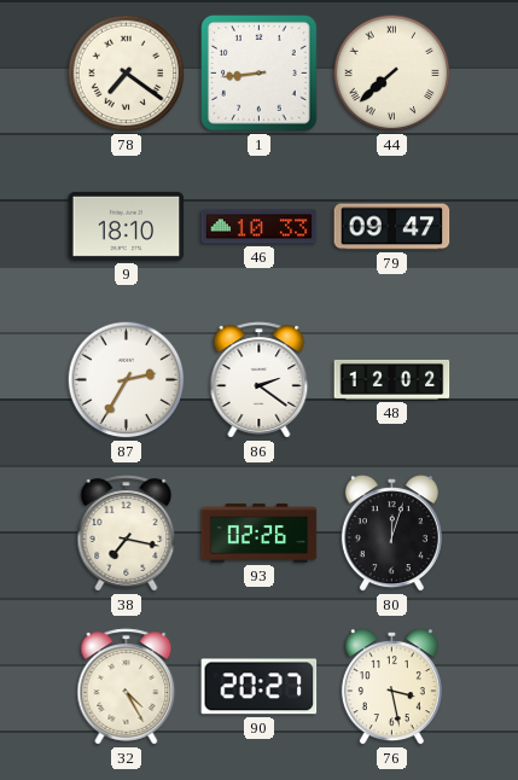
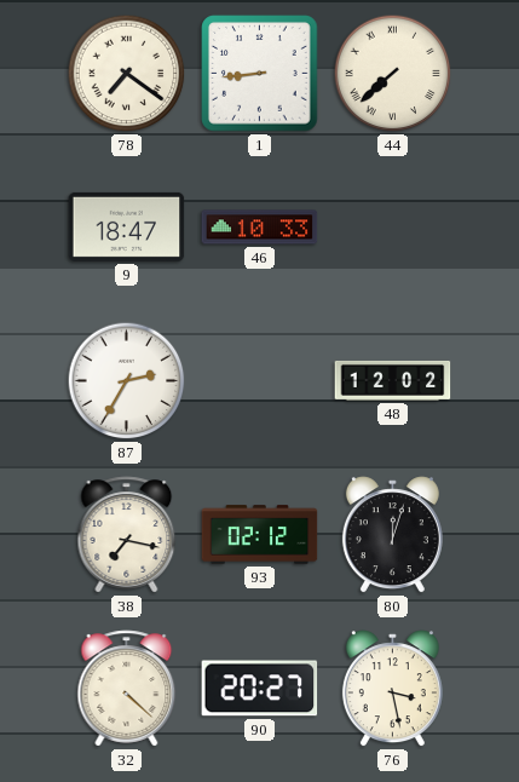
9: 18:10 -> 18:47 (127, 226)
79: 09:47 -> none (392, 227)
86: 2:21 -> none (260, 380)
93: 02:26 -> 02:12 (260, 535)
32: 4:25 -> 4:22 (127, 689)
